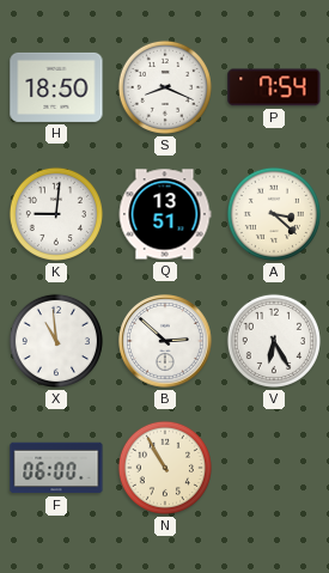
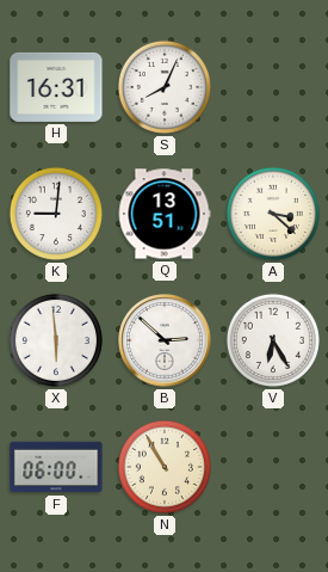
H: 18:50 -> 16:31 (56, 87)
S: 8:19 -> 8:04 (165, 87)
P: 7:54 -> none (274, 87)
X: 10:59 -> 5:59 (56, 340)
